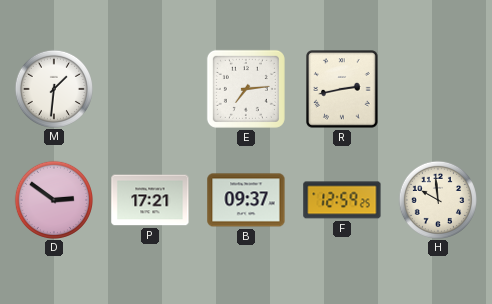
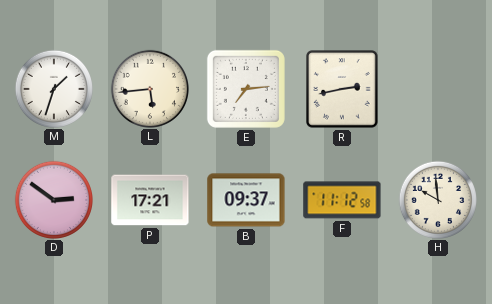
M: 1:31 -> 1:33 (53, 88)
L: none -> 5:44 (149, 88)
F: 12:59 -> 11:12 (342, 200)
